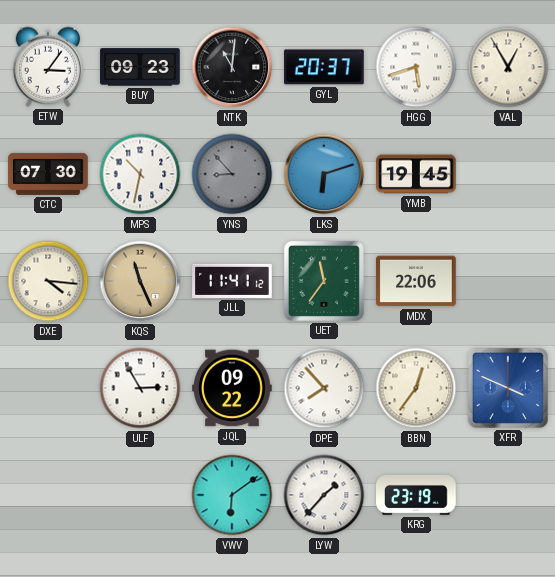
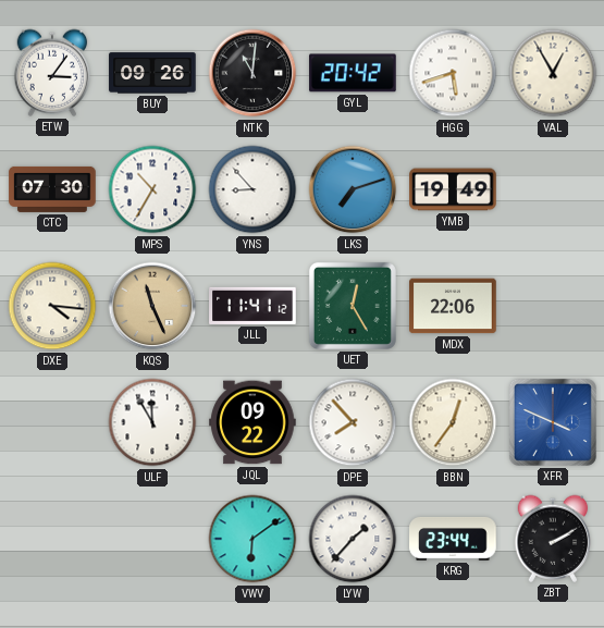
BUY: 09:23 -> 09:26 (152, 73)
GYL: 20:37 -> 20:42 (353, 73)
MPS: 10:32 -> 10:35 (152, 189)
YNS dial: grey -> white (252, 189)
LKS: 6:12 -> 7:12 (353, 189)
YMB: 19:45 -> 19:49 (453, 189)
UET: 11:36 -> 12:25 (353, 306)
ULF: 2:55 -> 11:55 (152, 422)
KRG: 23:19 -> 23:44 (453, 539)
ZBT: none -> 2:10 (553, 539)
